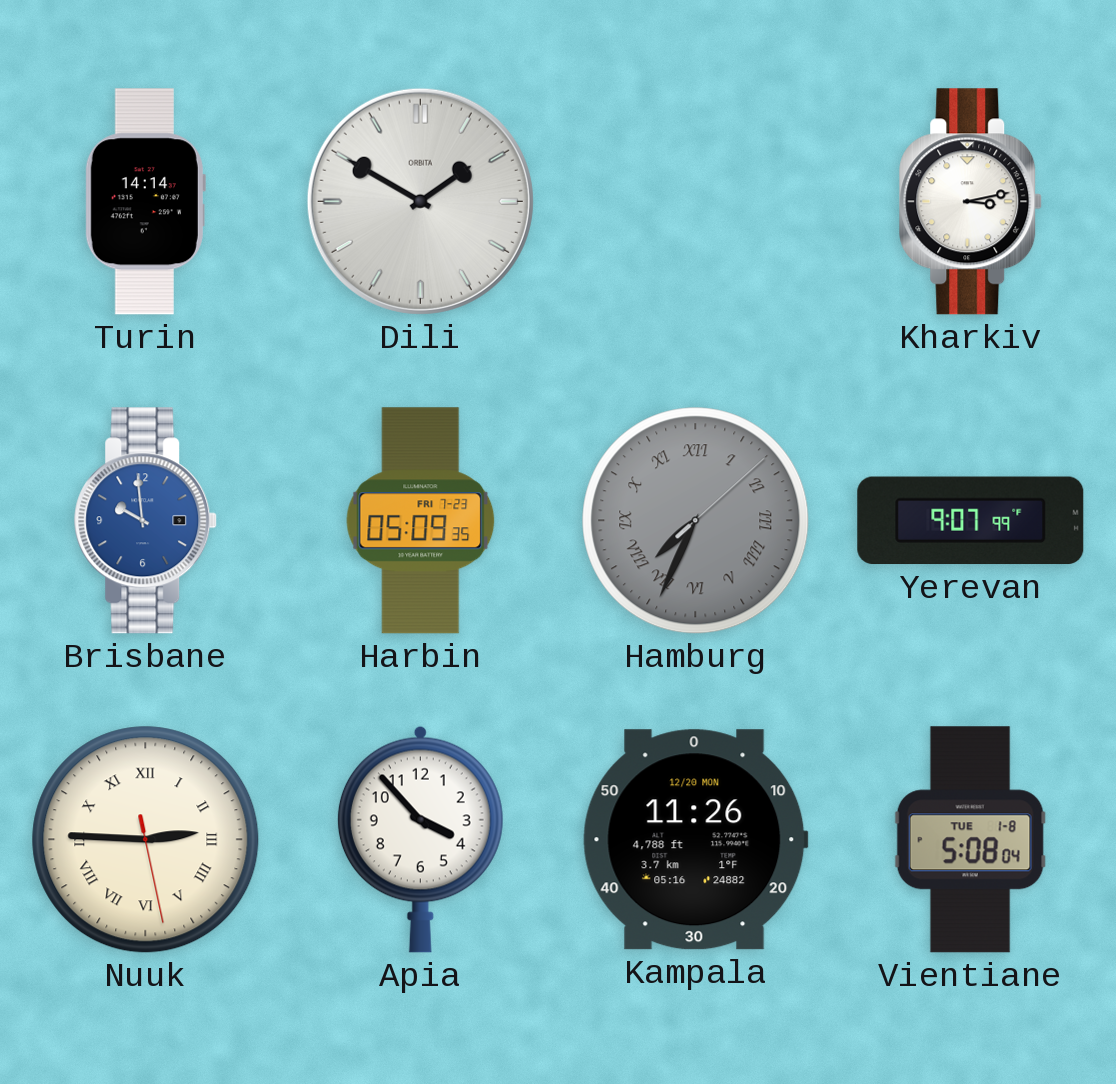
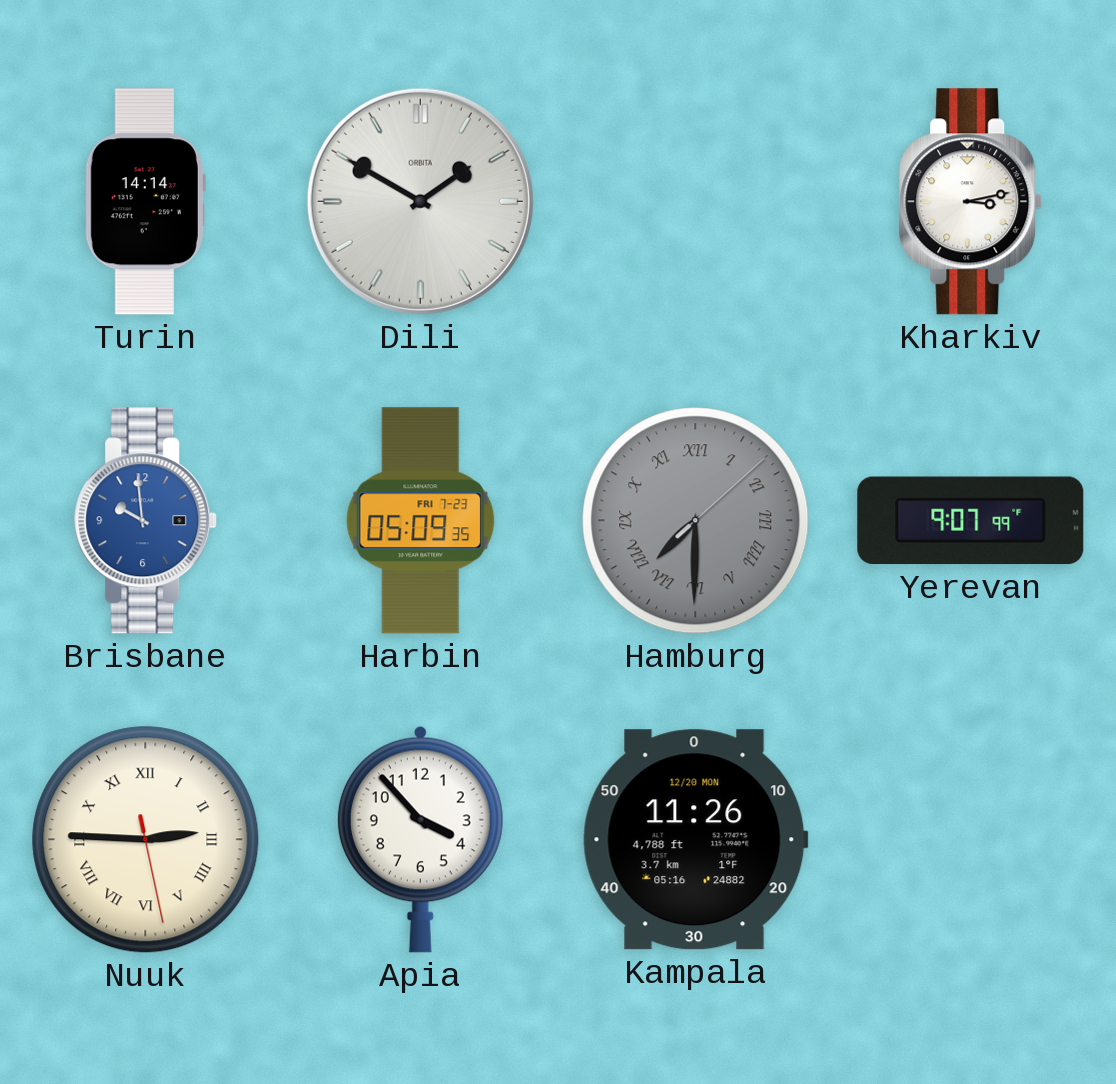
Hamburg: 7:34 -> 7:30 (696, 521)
Vientiane: 5:08 -> none (970, 840)
